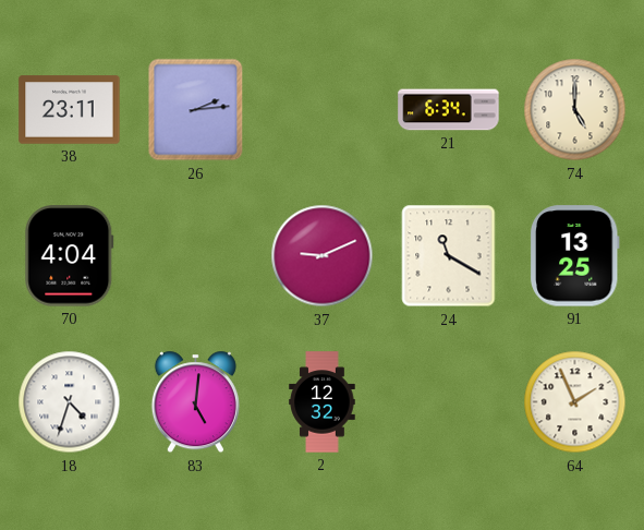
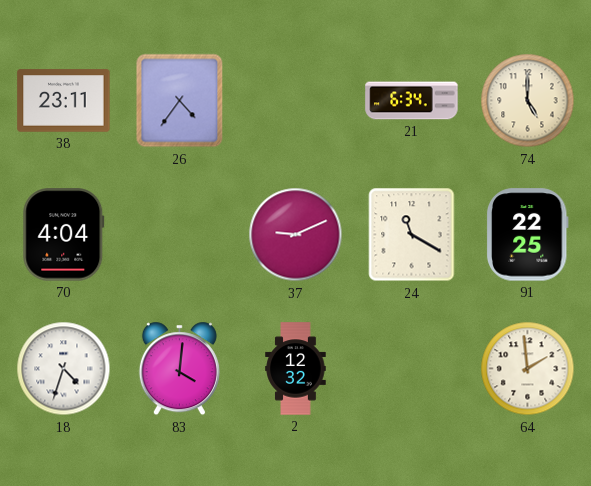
26: 2:14 -> 4:36 (180, 101)
91: 13:25 -> 22:25 (527, 235)
83: 5:01 -> 4:01 (179, 369)
64: 1:56 -> 1:59 (528, 369)
